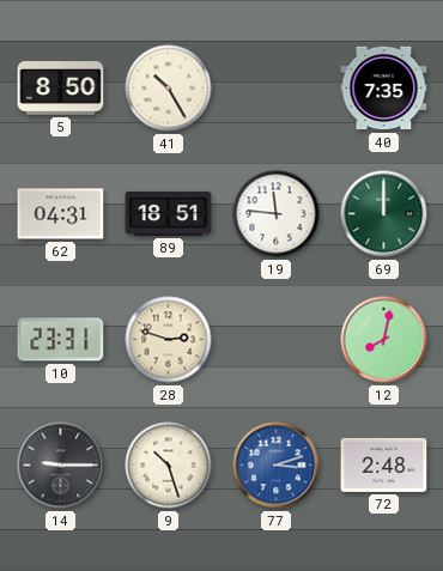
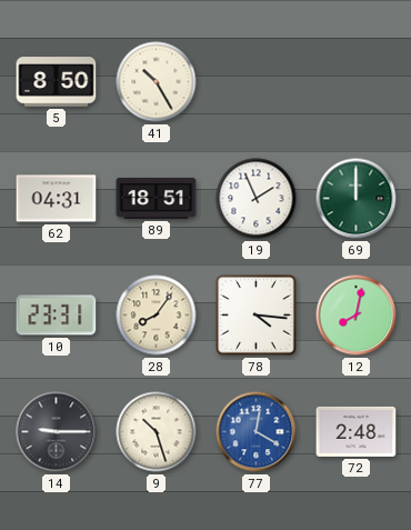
40: 7:35 -> none (384, 89)
19: 11:46 -> 1:56 (257, 199)
28: 2:48 -> 8:06 (157, 316)
78: none -> 4:16 (257, 316)
77: 3:12 -> 12:20 (257, 432)
